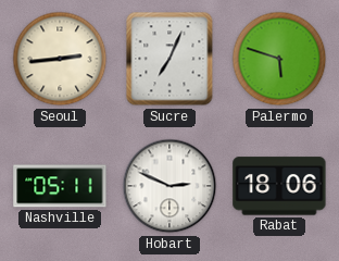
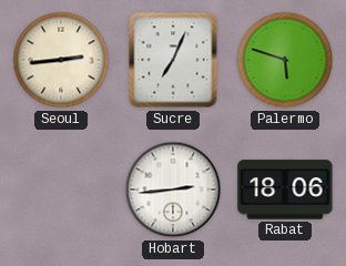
Nashville: 05:11 -> none (60, 186)
Hobart: 2:49 -> 2:44 (173, 190)
